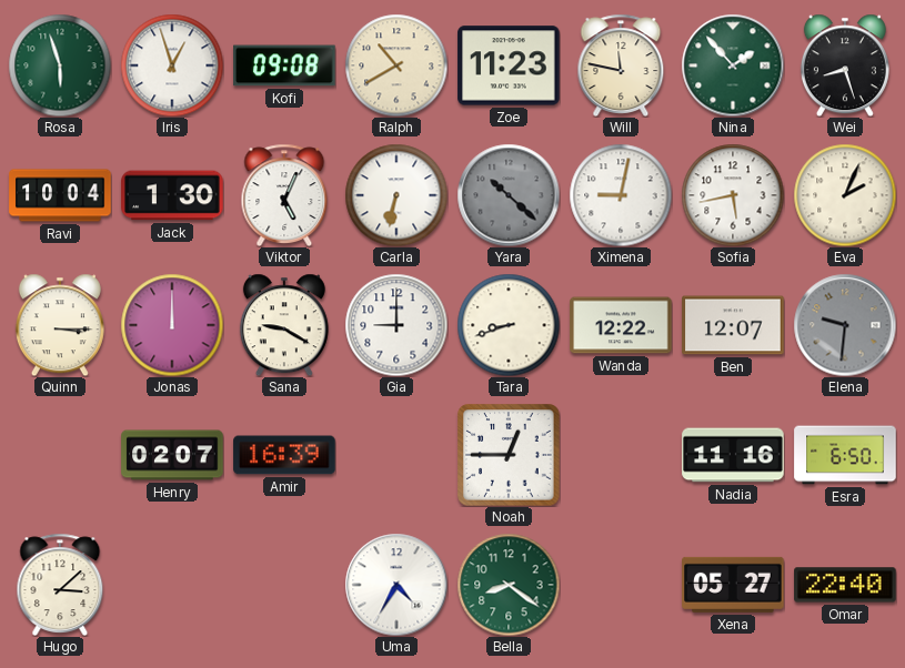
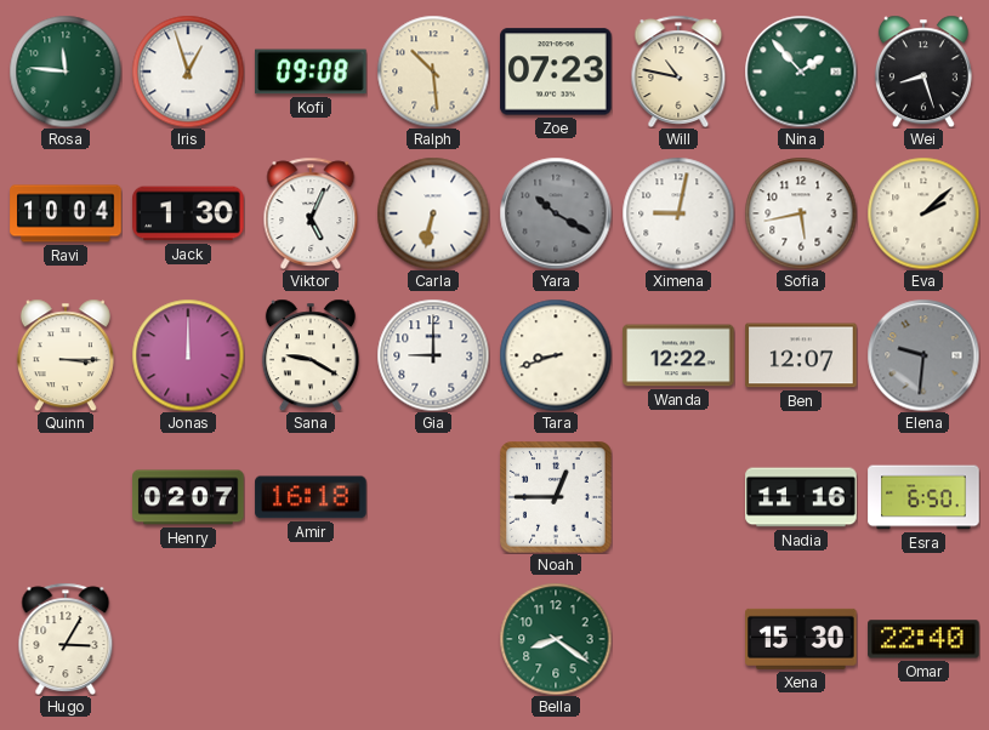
Rosa: 5:57 -> 11:46 (66, 72)
Ralph: 10:40 -> 10:29 (433, 72)
Zoe: 11:23 -> 07:23 (556, 72)
Will: 11:47 -> 10:47 (678, 70)
Yara: 10:22 -> 10:20 (556, 213)
Eva: 2:04 -> 2:08 (923, 213)
Amir: 16:39 -> 16:18 (311, 497)
Hugo: 3:08 -> 3:05 (66, 638)
Uma: 4:35 -> none (396, 585)
Xena: 05:27 -> 15:30 (801, 639)
